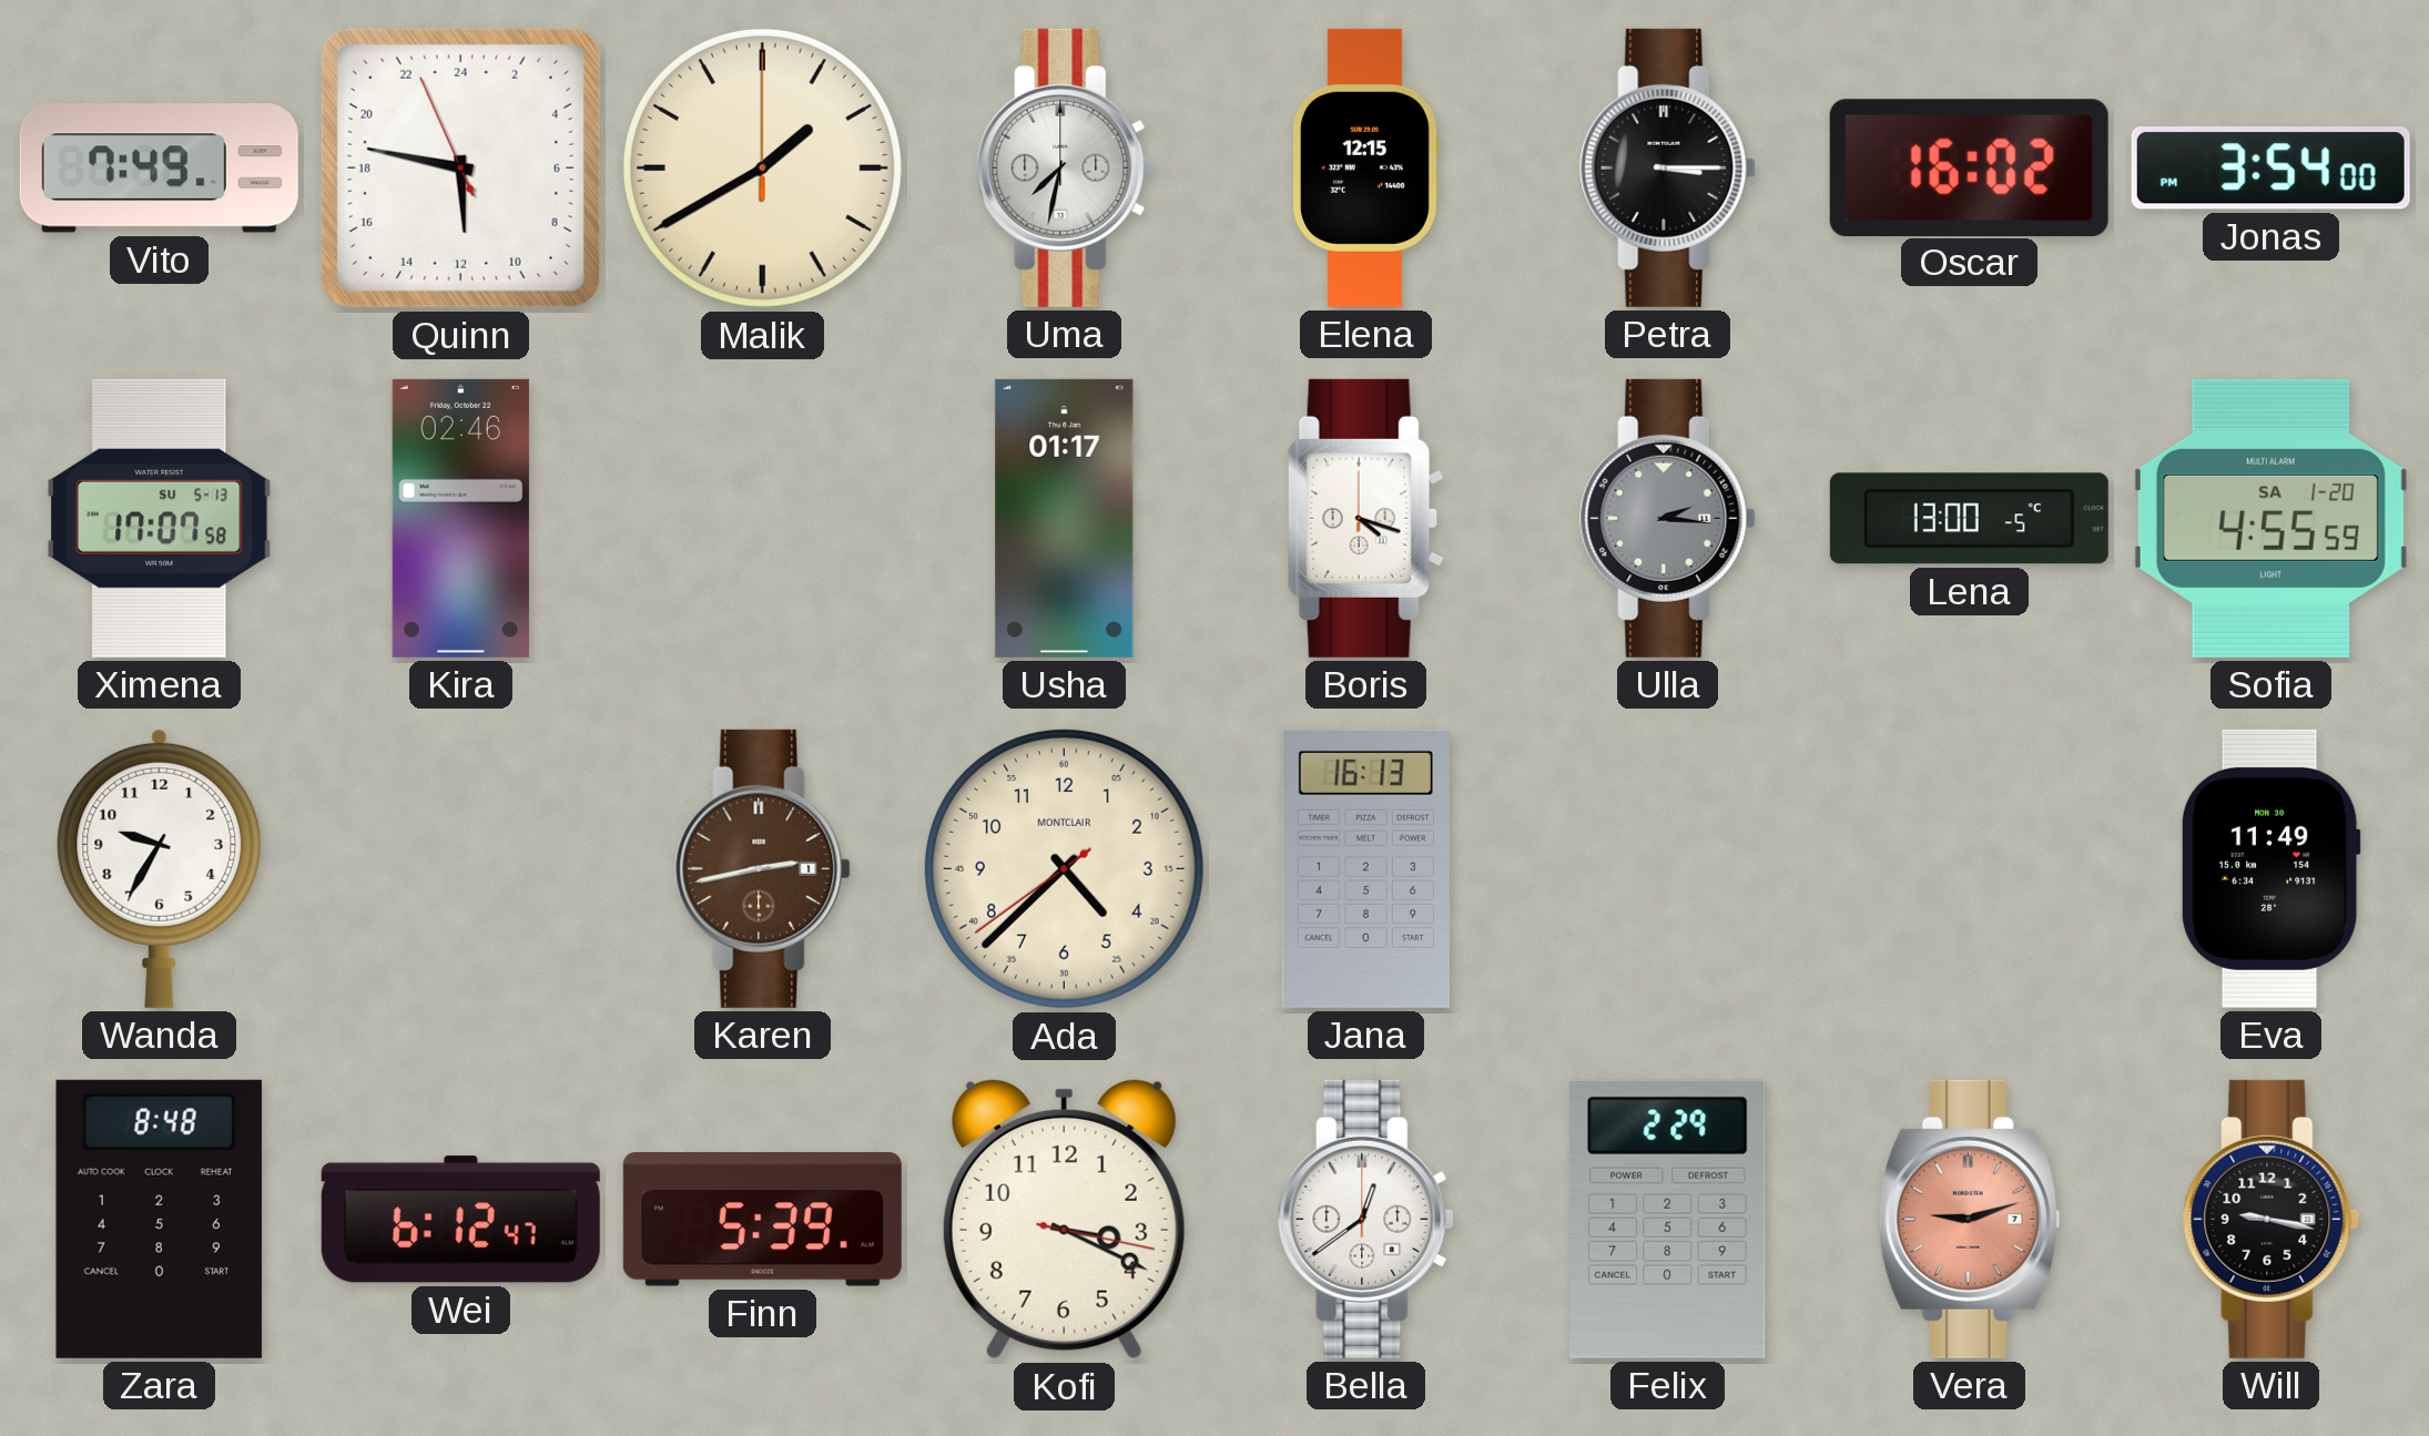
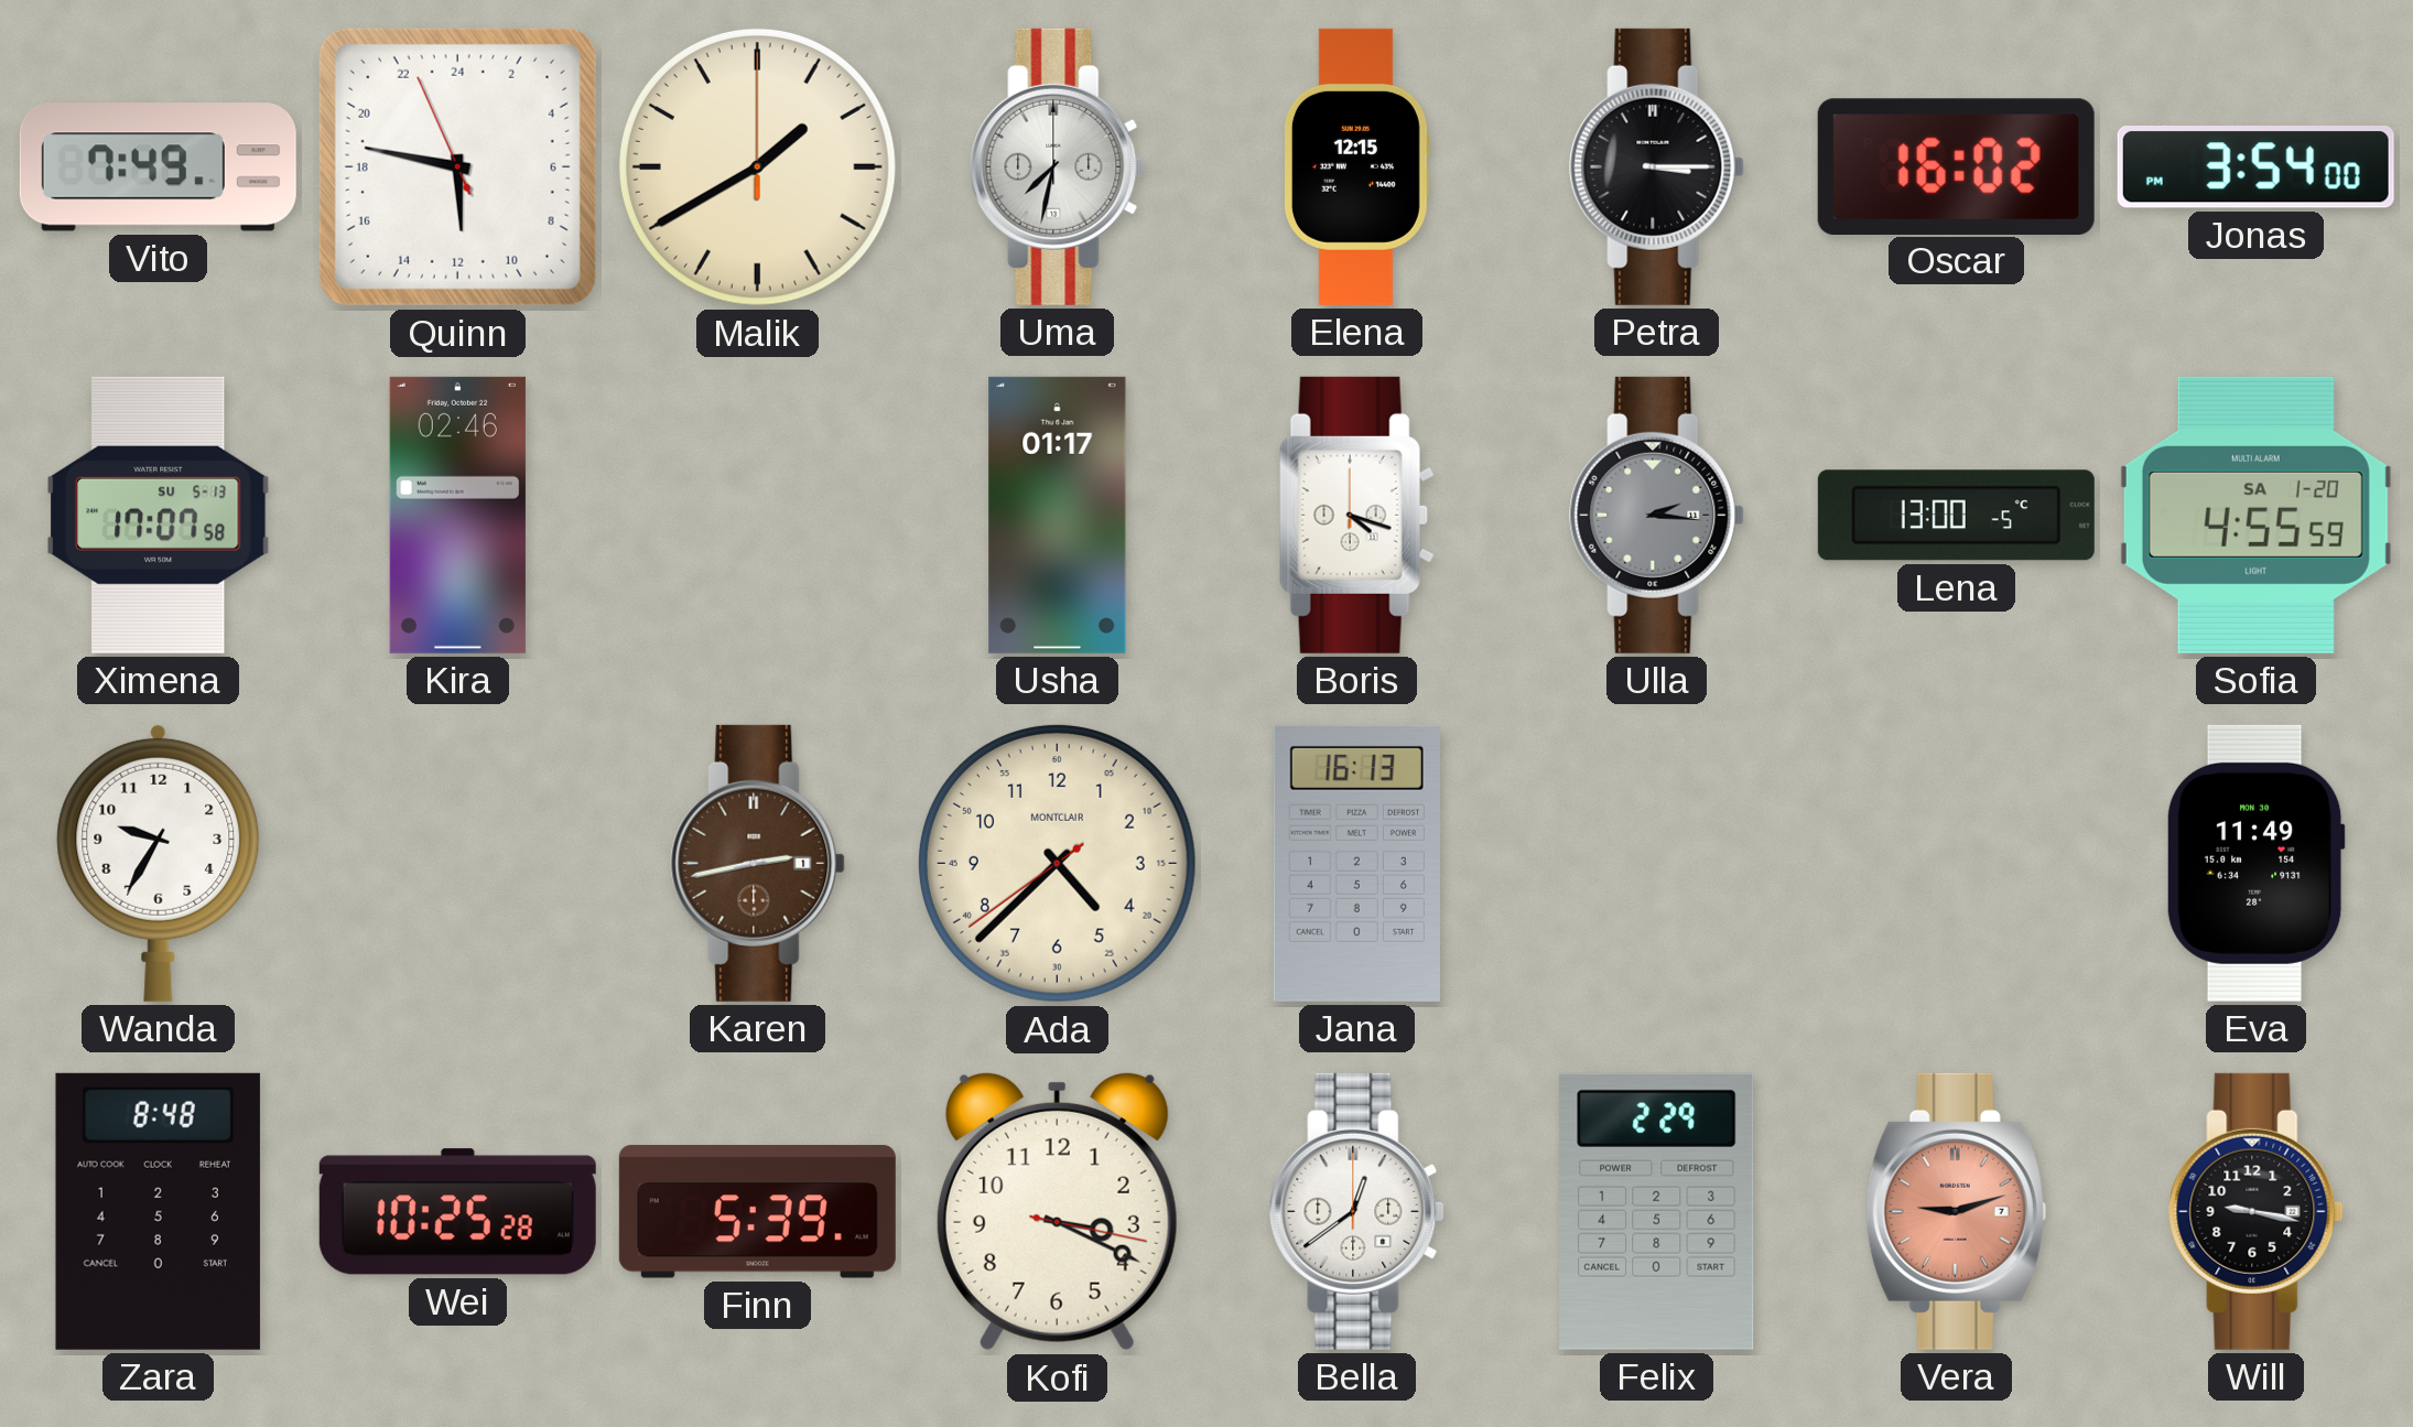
Wei: 6:12 -> 10:25 (457, 1212)
